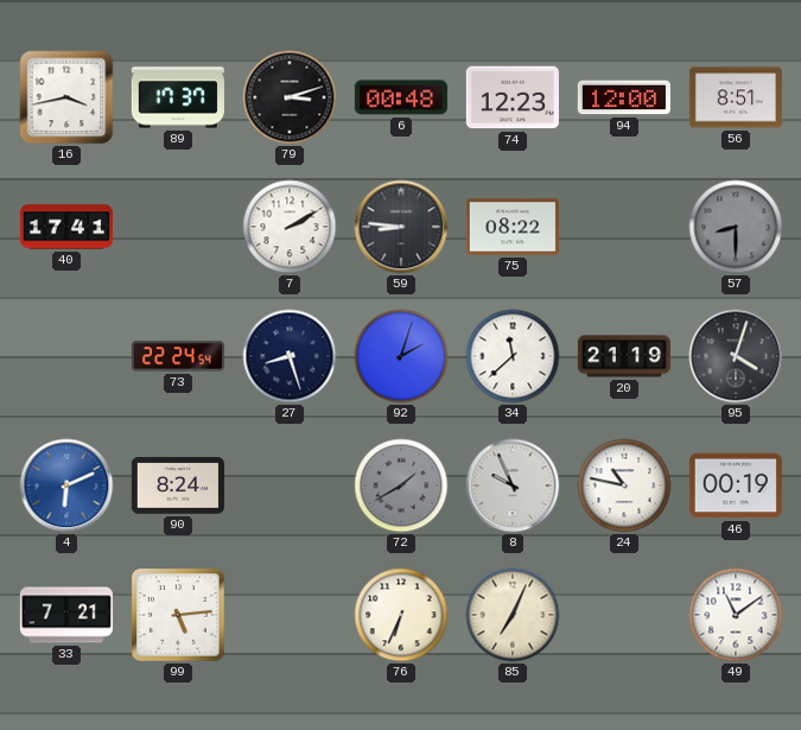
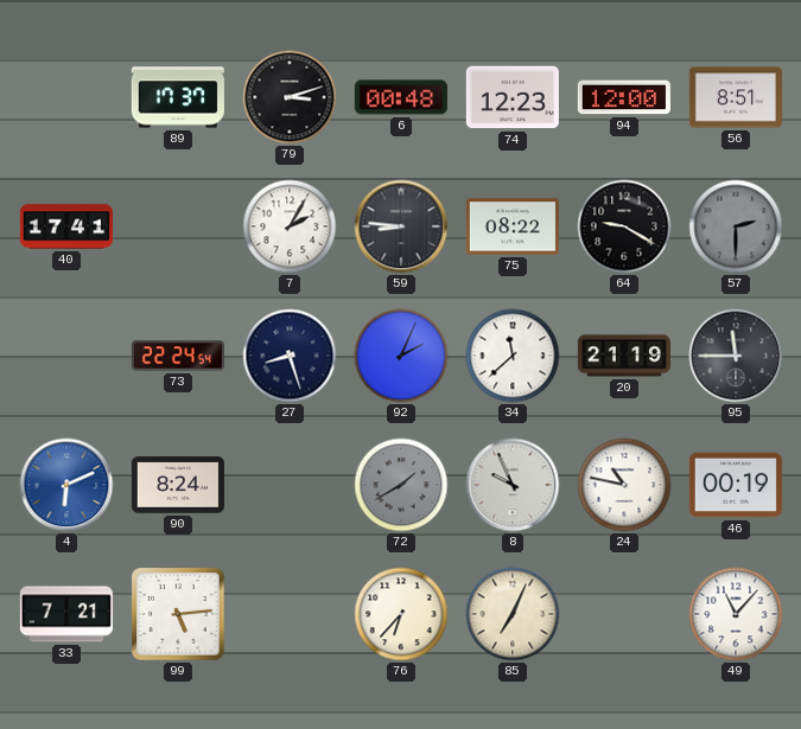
16: 3:43 -> none (66, 97)
7: 2:10 -> 2:05 (290, 226)
64: none -> 9:20 (624, 226)
57: 8:30 -> 2:30 (736, 226)
92: 2:03 -> 2:04 (401, 356)
95: 4:03 -> 11:45 (736, 356)
76: 6:34 -> 6:37 (401, 614)
49: 11:09 -> 11:07 (736, 614)
